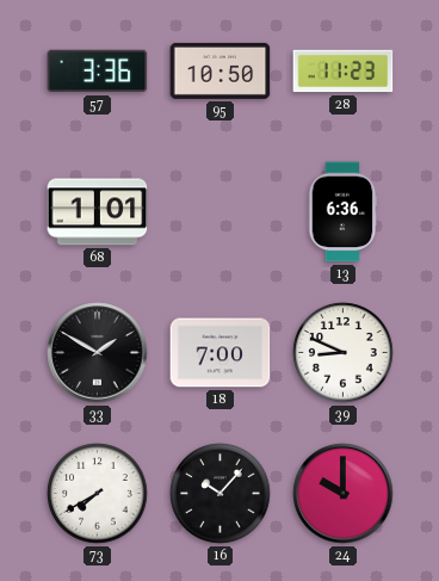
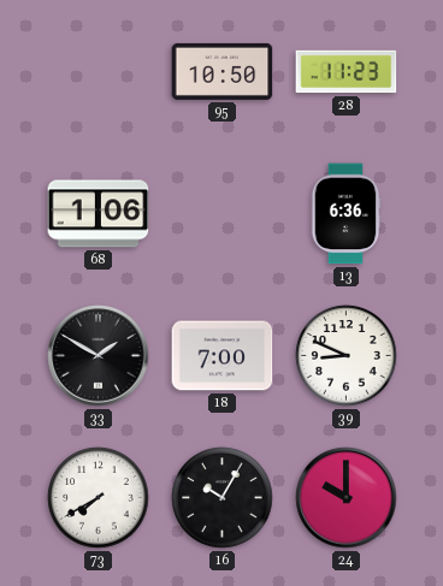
57: 3:36 -> none (98, 72)
68: 1:01 -> 1:06 (99, 214)
16: 10:07 -> 10:05 (223, 498)
